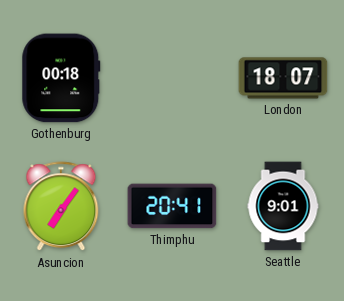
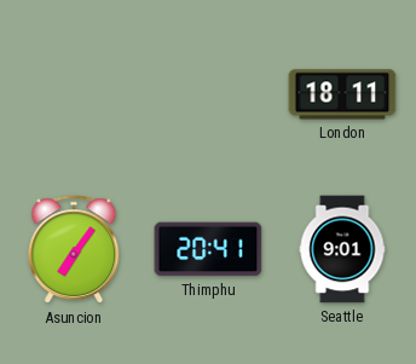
Gothenburg: 00:18 -> none (61, 78)
London: 18:07 -> 18:11 (342, 94)
